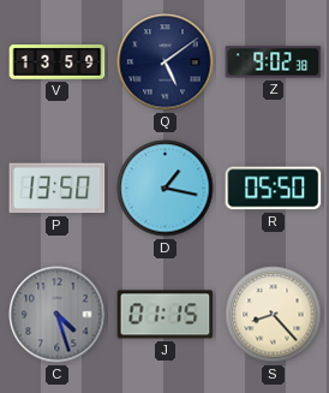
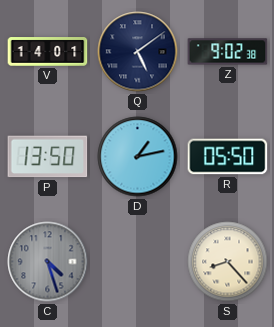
V: 13:59 -> 14:01 (48, 52)
D: 1:17 -> 1:13 (138, 157)
J: 01:15 -> none (166, 315)
